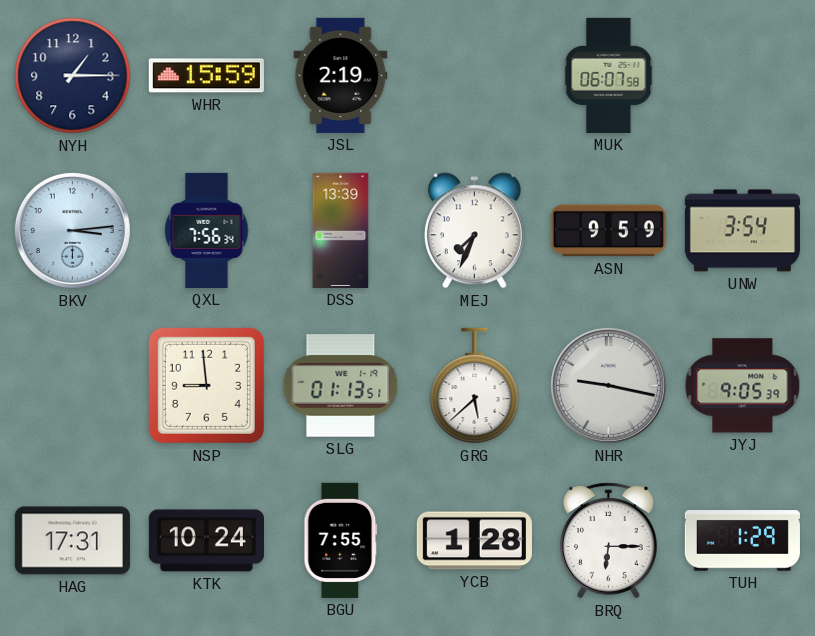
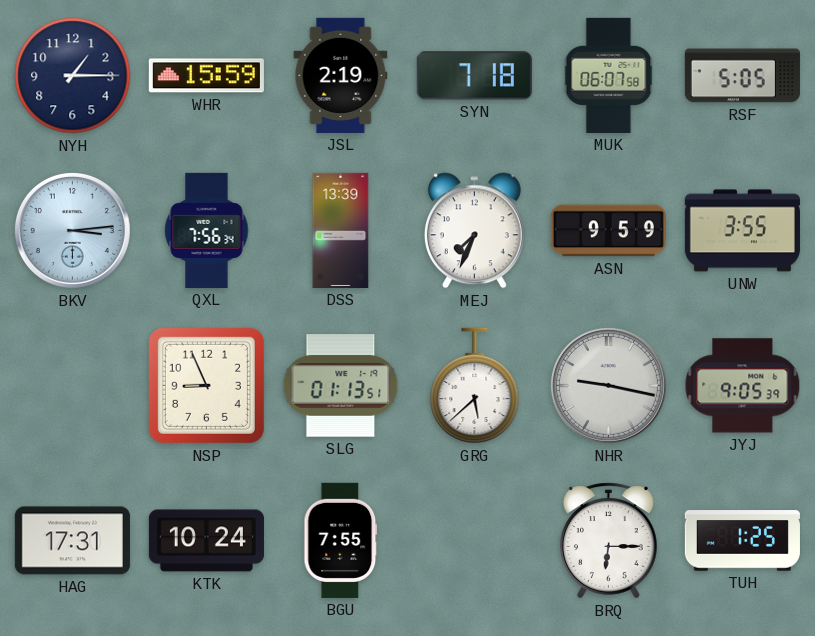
SYN: none -> 7:18 (474, 76)
RSF: none -> 5:05 (742, 76)
UNW: 3:54 -> 3:55 (742, 231)
NSP: 8:59 -> 8:56 (206, 385)
YCB: 1:28 -> none (474, 541)
TUH: 1:29 -> 1:25 (742, 541)
